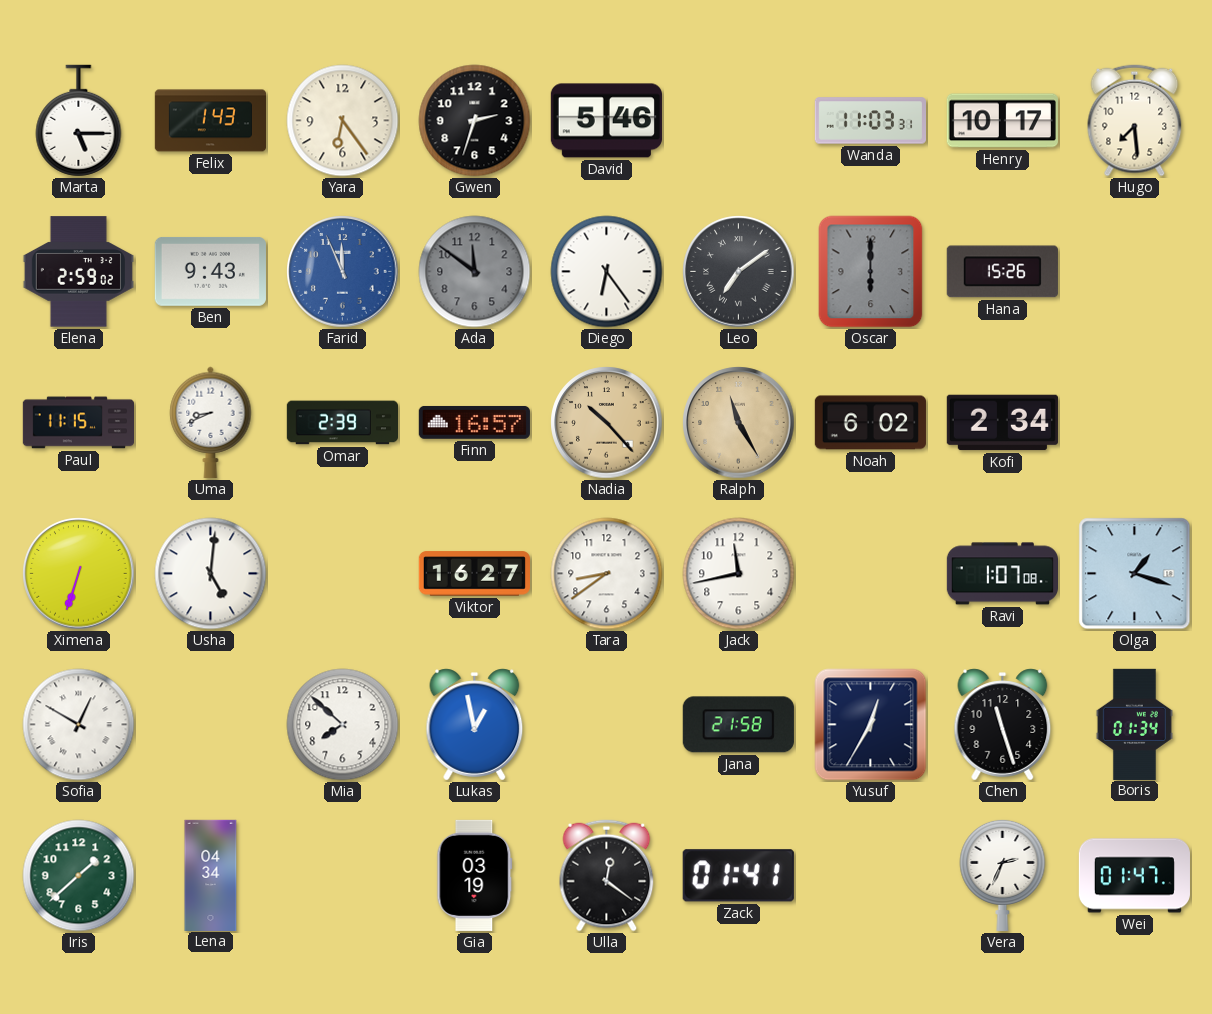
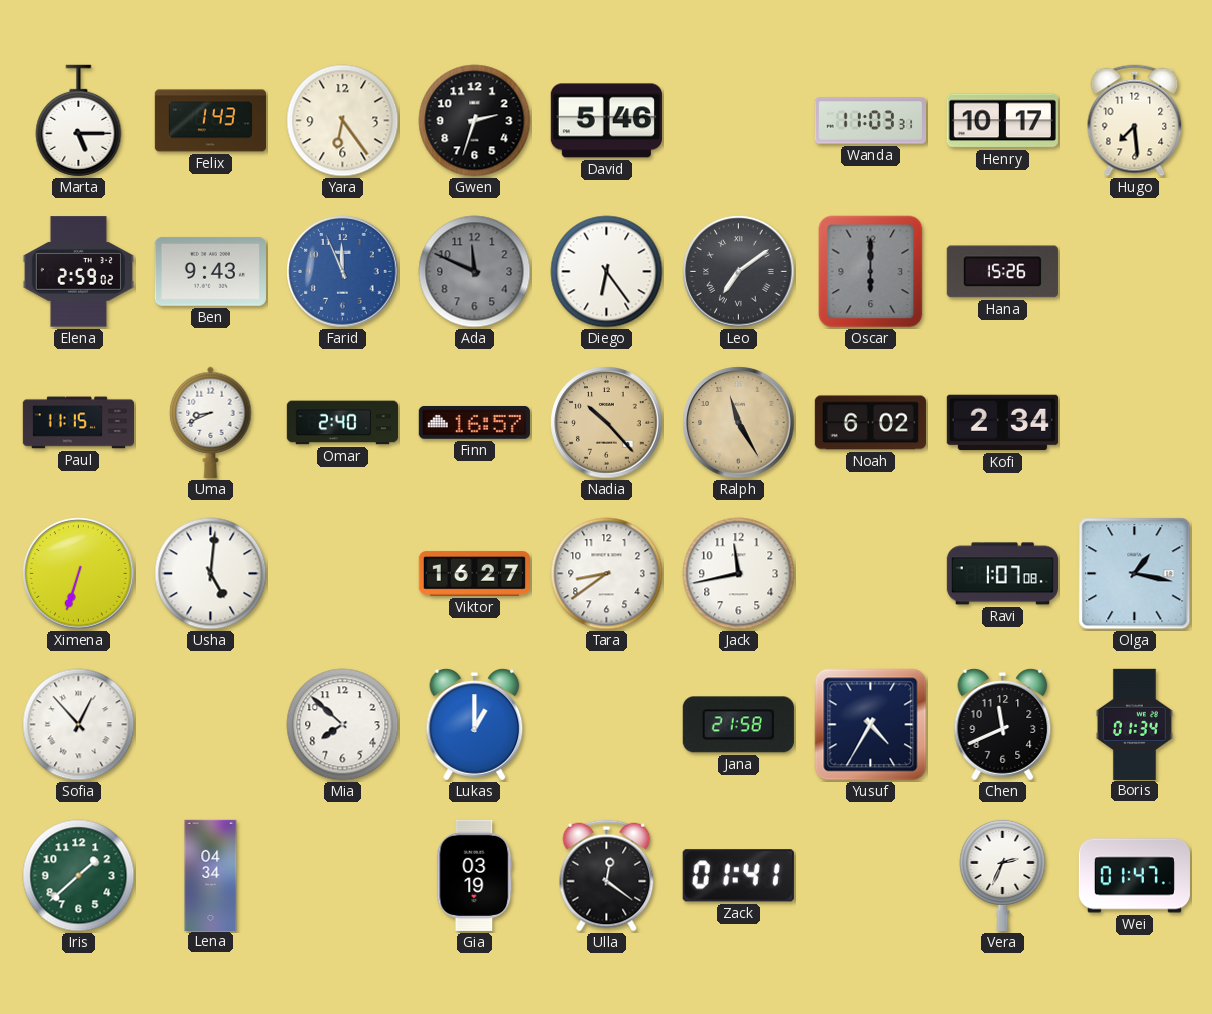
Ada: 11:51 -> 11:49 (475, 272)
Omar: 2:39 -> 2:40 (342, 423)
Olga: 1:18 -> 1:17 (1135, 574)
Sofia: 12:50 -> 12:53 (79, 725)
Lukas: 12:58 -> 1:00 (475, 725)
Yusuf: 12:35 -> 4:35 (871, 725)
Chen: 11:27 -> 11:41 (1003, 725)
